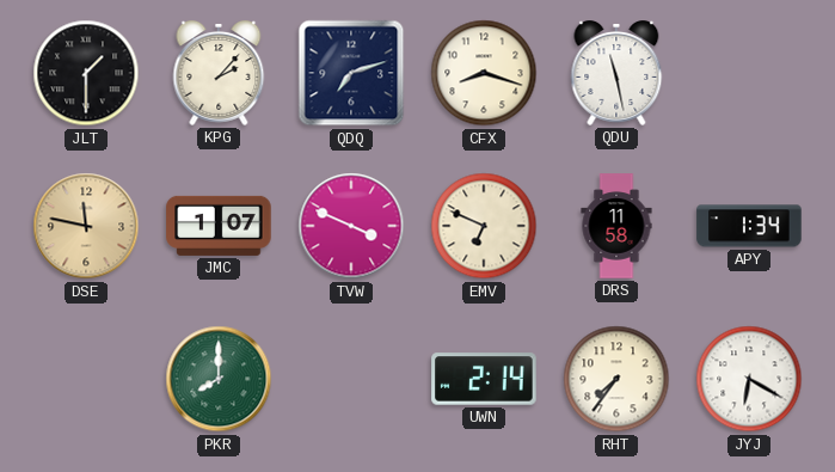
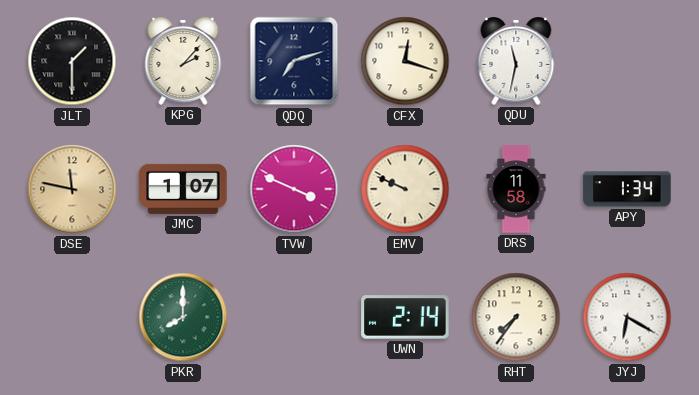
CFX: 8:18 -> 12:18 (405, 61)
QDU: 11:28 -> 11:32 (516, 62)
EMV: 6:49 -> 9:49 (405, 189)
